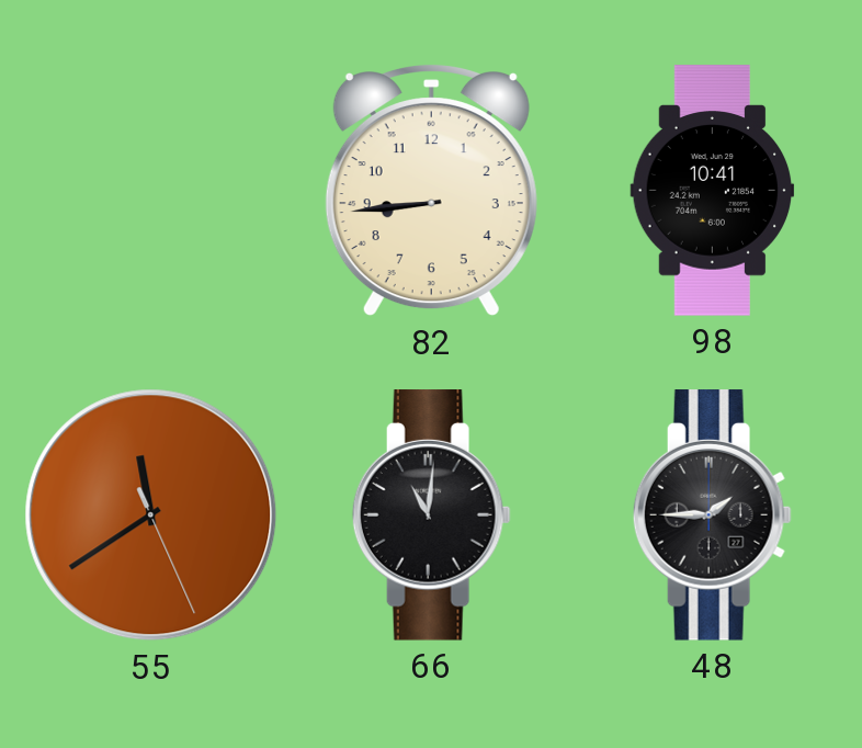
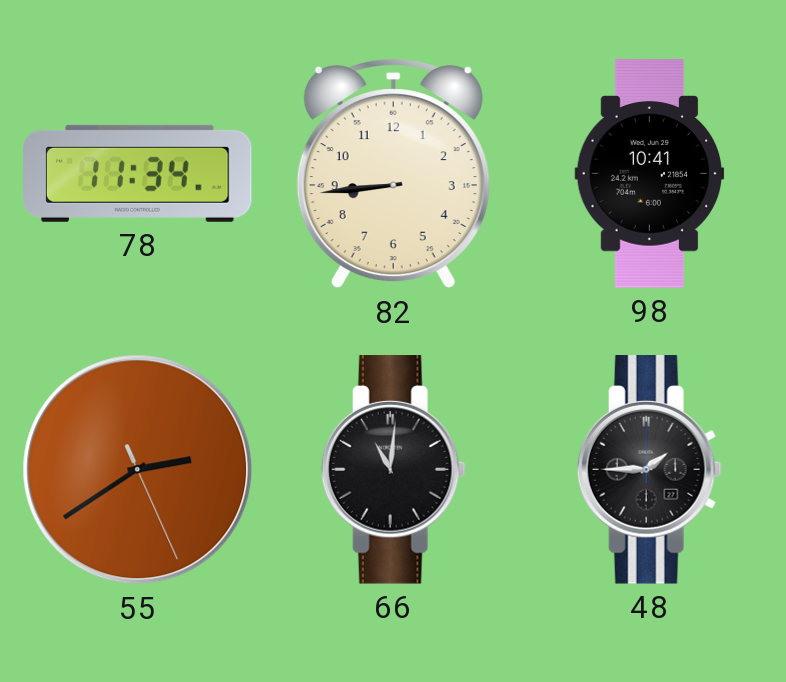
78: none -> 11:34 (138, 173)
55: 11:39 -> 2:39 (138, 470)
